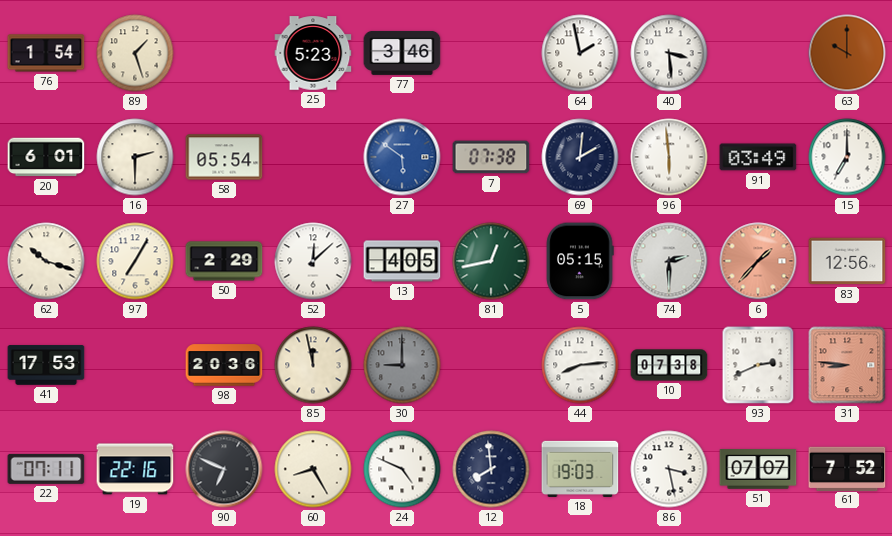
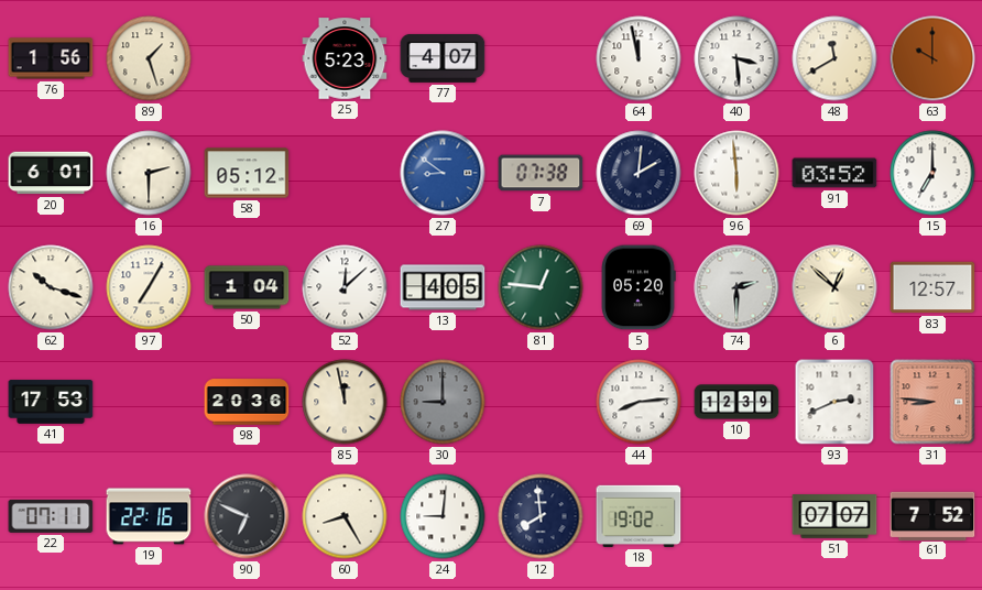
76: 1:54 -> 1:56 (51, 58)
77: 3:46 -> 4:07 (443, 58)
64: 1:58 -> 11:58 (639, 58)
48: none -> 11:40 (834, 58)
58: 05:54 -> 05:12 (247, 173)
27: 5:51 -> 8:51 (443, 173)
91: 03:49 -> 03:52 (834, 173)
50: 2:29 -> 1:04 (247, 287)
81: 12:43 -> 12:46 (541, 287)
5: 05:15 -> 05:20 (639, 287)
6: 1:37 -> 12:52 (834, 287)
6 dial: salmon -> cream (834, 287)
83: 12:56 -> 12:57 (932, 287)
10: 07:38 -> 12:39 (736, 402)
24: 4:49 -> 9:01 (443, 516)
18: 19:03 -> 19:02 (639, 516)
86: 3:28 -> none (669, 469)
